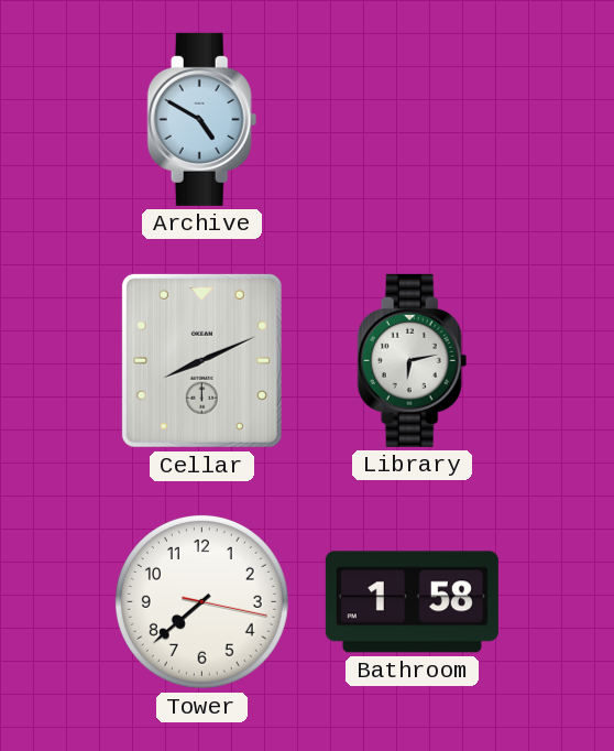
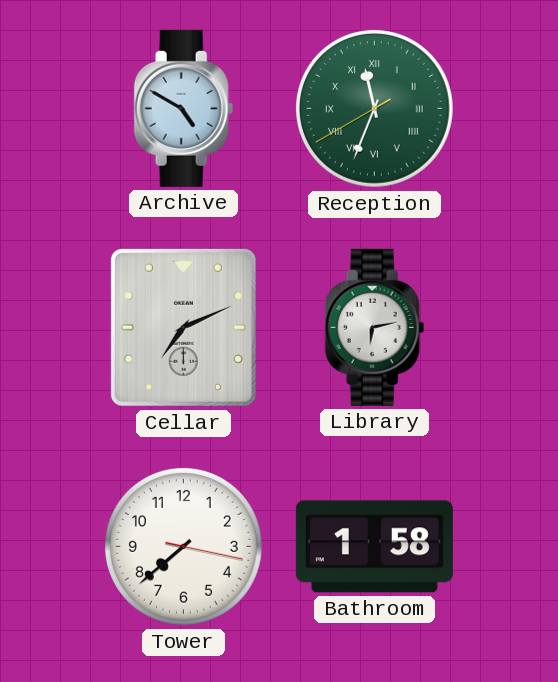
Reception: none -> 11:33 (374, 108)
Cellar: 8:11 -> 7:11 (183, 327)
